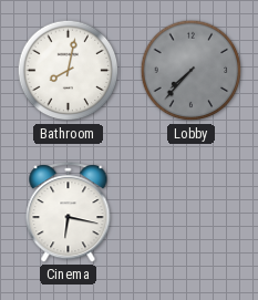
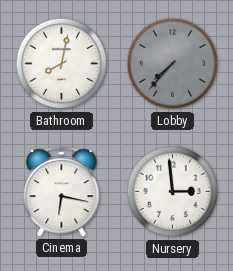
Nursery: none -> 2:59 (173, 192)
